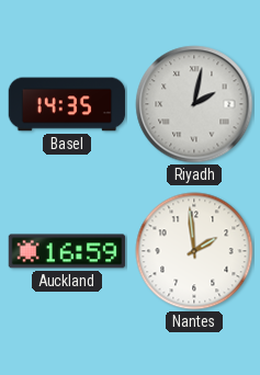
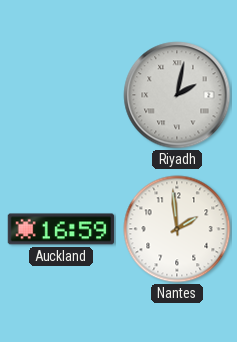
Basel: 14:35 -> none (67, 104)
